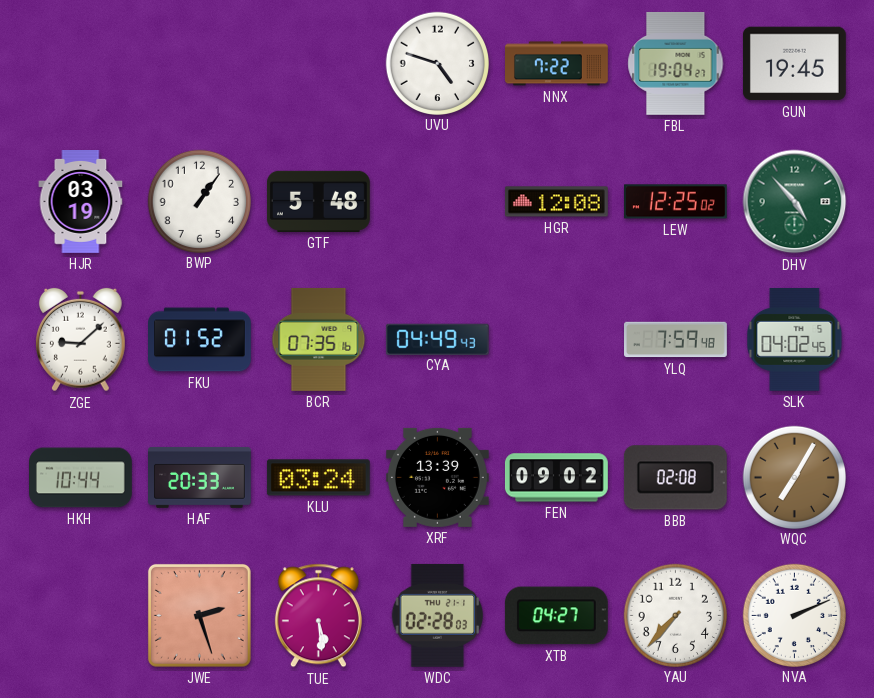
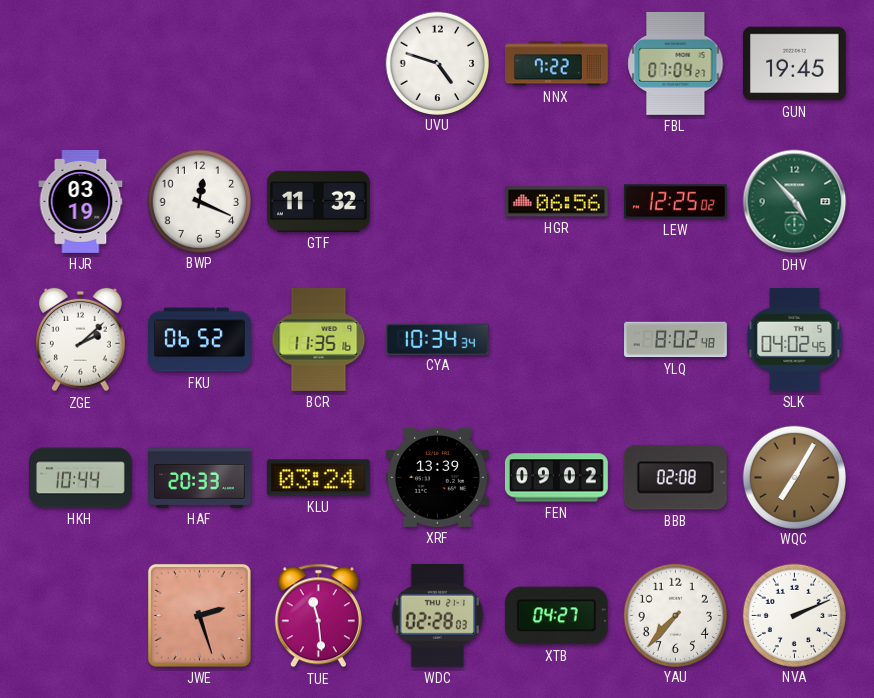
FBL: 19:04 -> 07:04 (676, 63)
BWP: 1:06 -> 12:19 (199, 201)
GTF: 5:48 -> 11:32 (318, 201)
HGR: 12:08 -> 06:56 (556, 202)
ZGE: 9:08 -> 2:08 (81, 340)
FKU: 01:52 -> 06:52 (200, 340)
BCR: 07:35 -> 11:35 (319, 339)
CYA: 04:49 -> 10:34 (437, 339)
YLQ: 7:59 -> 8:02 (676, 340)
TUE: 5:29 -> 11:29 (318, 616)
